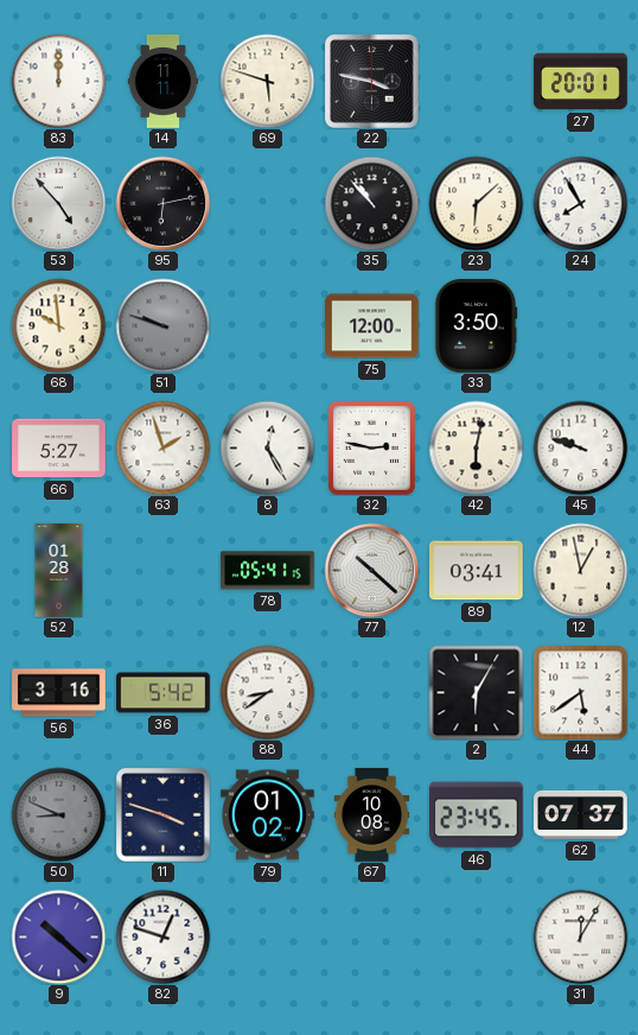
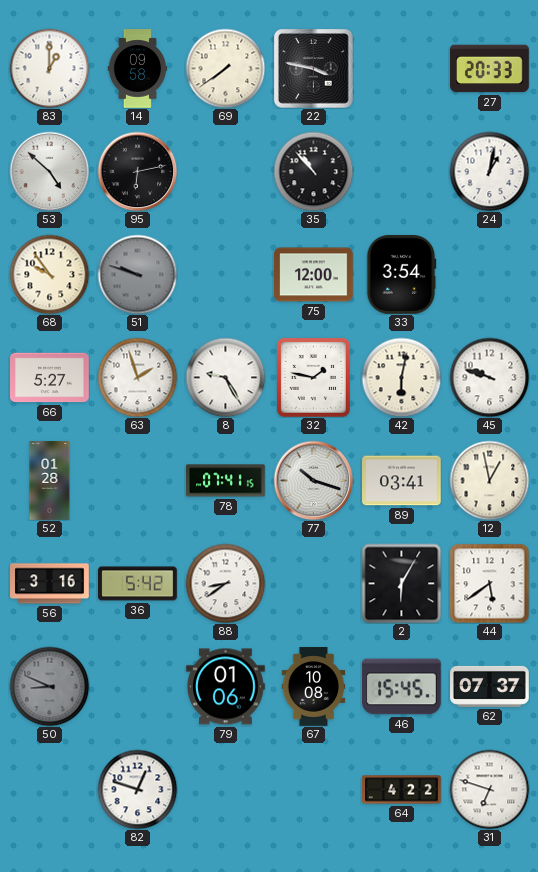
83: 12:00 -> 1:00 (49, 68)
14: 11:11 -> 09:58 (138, 69)
69: 5:48 -> 7:39 (225, 68)
27: 20:01 -> 20:33 (490, 69)
53: 4:53 -> 4:52 (49, 171)
23: 6:08 -> none (476, 203)
24: 7:55 -> 1:02 (489, 171)
68: 9:59 -> 9:54 (49, 274)
33: 3:50 -> 3:54 (401, 275)
8: 12:25 -> 9:25 (225, 377)
32: 2:47 -> 1:47 (313, 377)
78: 05:41 -> 07:41 (226, 481)
77: 10:22 -> 10:18 (313, 480)
11: 3:48 -> none (164, 815)
79: 01:02 -> 01:06 (226, 687)
46: 23:45 -> 15:45 (402, 687)
9: 10:22 -> none (58, 936)
64: none -> 4:22 (402, 790)
31: 12:05 -> 6:48 (489, 789)
